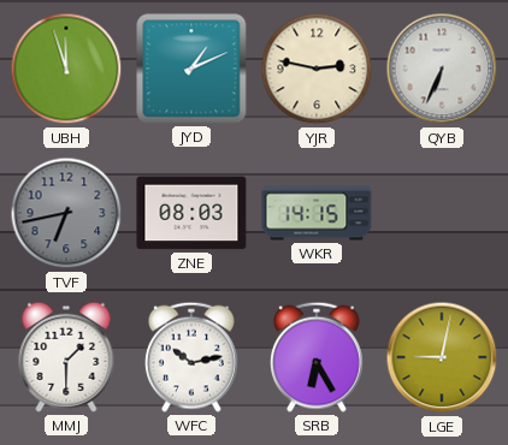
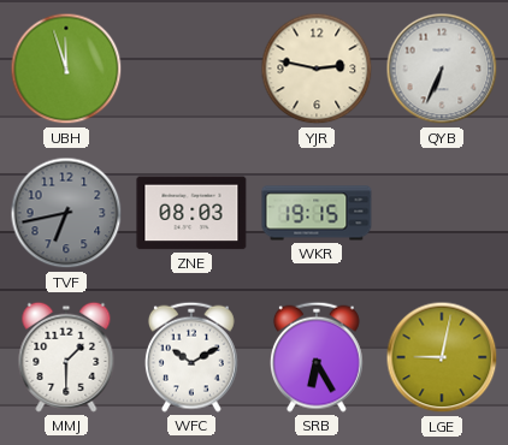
JYD: 1:11 -> none (191, 69)
WKR: 14:15 -> 19:15 (317, 213)
WFC: 10:13 -> 10:10 (191, 357)
